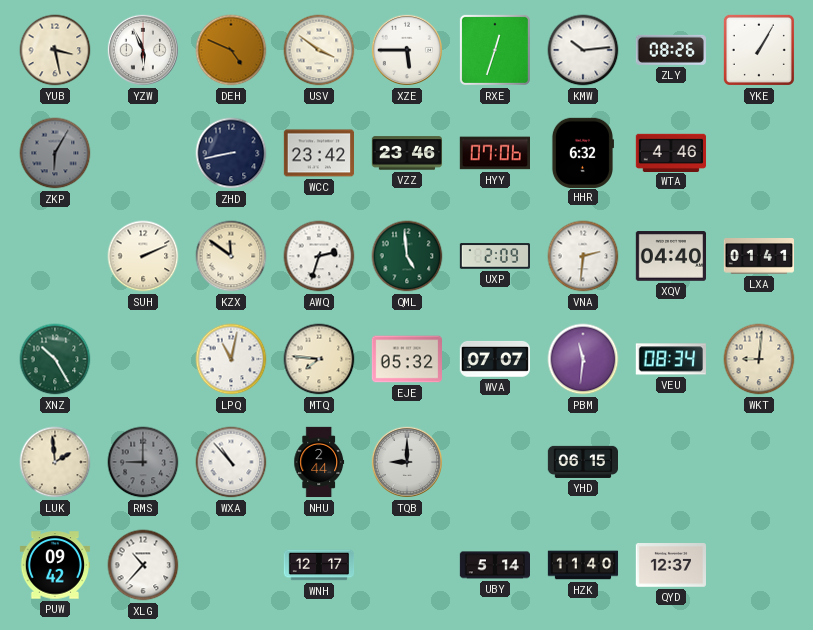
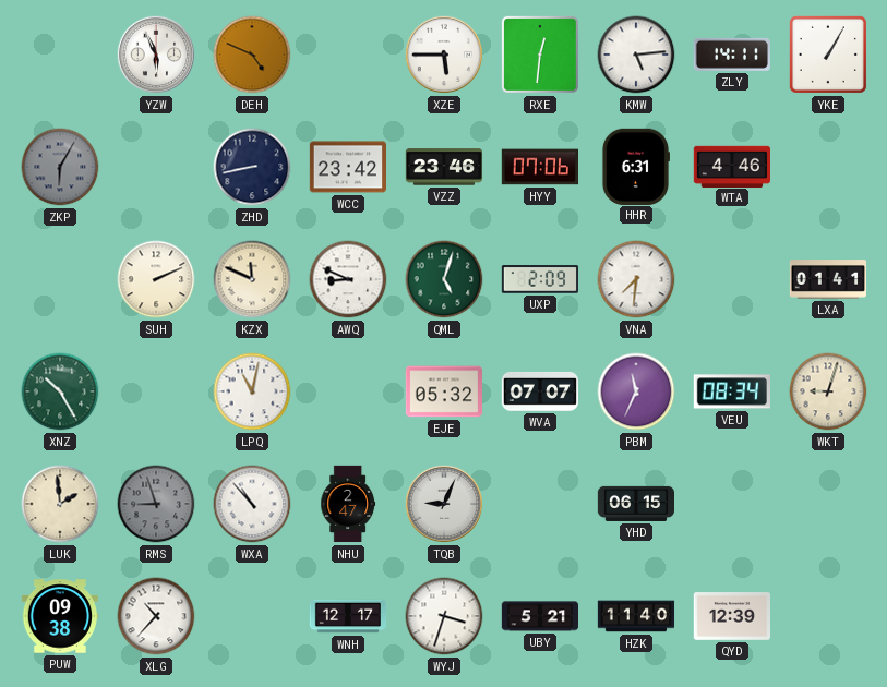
YUB: 3:28 -> none (55, 50)
USV: 3:51 -> none (319, 50)
RXE: 12:33 -> 12:31 (540, 55)
KMW: 10:14 -> 5:14 (636, 55)
ZLY: 08:26 -> 14:11 (732, 55)
HHR: 6:32 -> 6:31 (635, 166)
KZX: 11:51 -> 11:49 (252, 279)
AWQ: 2:33 -> 8:49 (348, 279)
QML: 4:59 -> 5:03 (444, 279)
VNA: 2:31 -> 7:31 (636, 279)
XQV: 04:40 -> none (670, 256)
MTQ: 7:46 -> none (319, 359)
PBM: 11:31 -> 11:34 (636, 391)
WKT: 9:01 -> 9:03 (828, 391)
RMS: 9:00 -> 8:57 (156, 504)
NHU: 2:44 -> 2:47 (348, 504)
TQB: 9:00 -> 9:04 (444, 504)
PUW: 09:42 -> 09:38 (59, 616)
WYJ: none -> 3:33 (444, 616)
UBY: 5:14 -> 5:21 (539, 616)
QYD: 12:37 -> 12:39 (731, 616)
